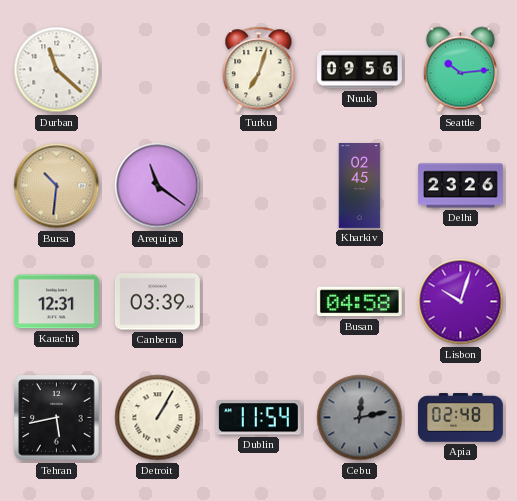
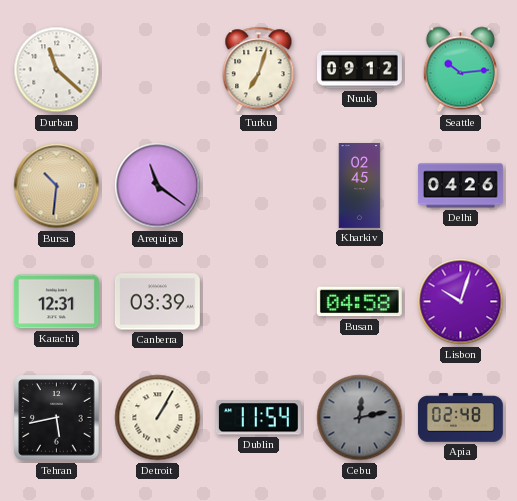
Nuuk: 09:56 -> 09:12 (360, 70)
Delhi: 23:26 -> 04:26 (460, 186)
